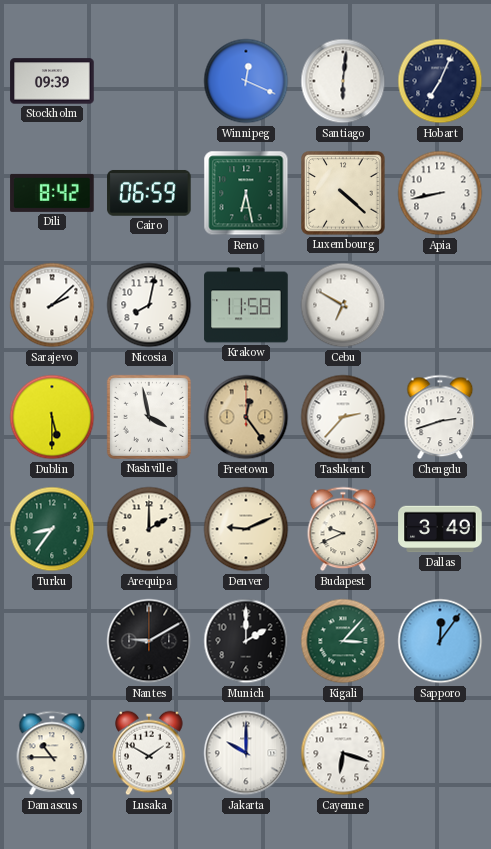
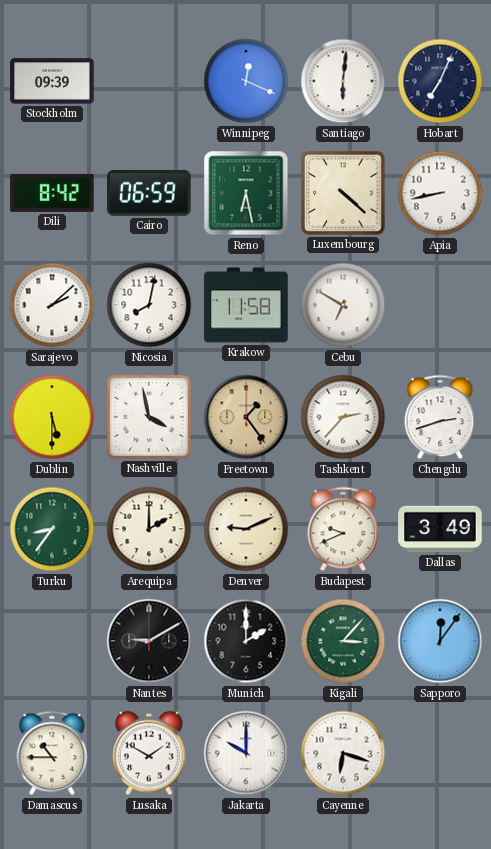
Freetown: 12:24 -> 1:24 (246, 417)
